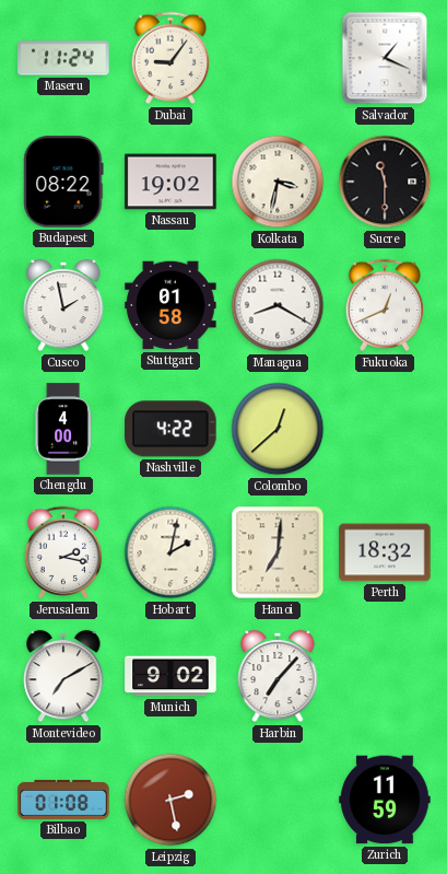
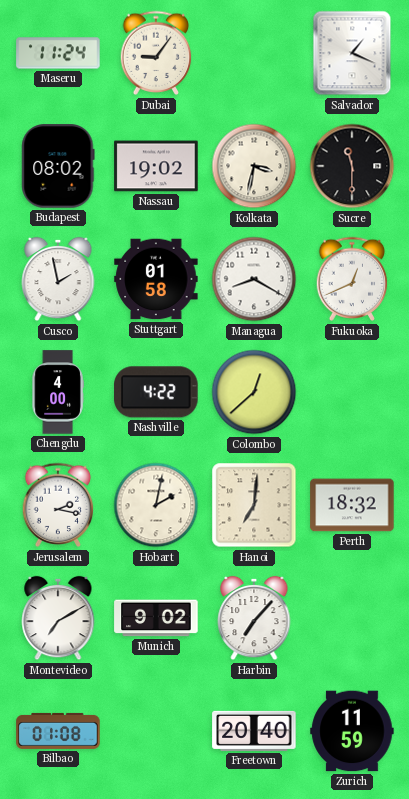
Budapest: 08:22 -> 08:02 (58, 166)
Leipzig: 2:28 -> none (170, 800)
Freetown: none -> 20:40 (254, 731)
